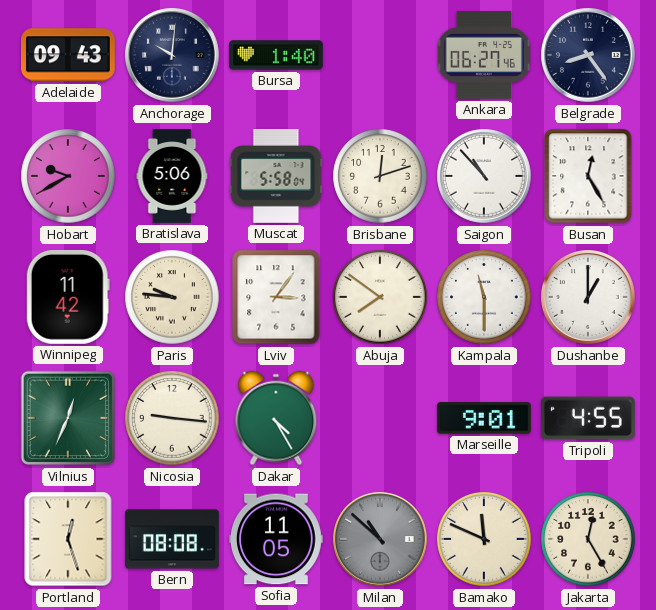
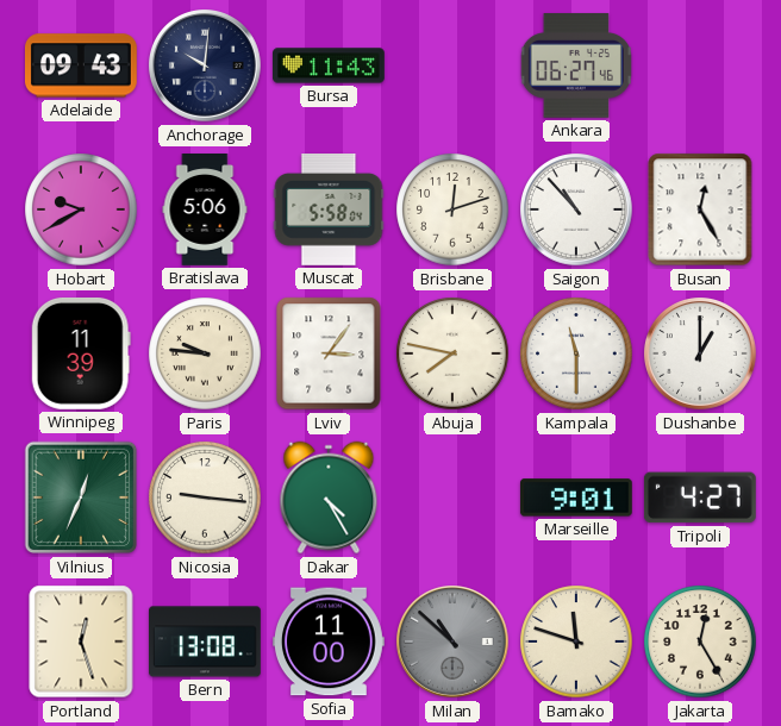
Bursa: 1:40 -> 11:43 (330, 65)
Belgrade: 8:24 -> none (589, 56)
Winnipeg: 11:42 -> 11:39 (81, 353)
Abuja: 7:51 -> 7:47 (452, 353)
Tripoli: 4:55 -> 4:27 (700, 497)
Bern: 08:08 -> 13:08 (206, 641)
Sofia: 11:05 -> 11:00 (330, 641)
Bamako: 11:49 -> 11:48 (576, 641)
